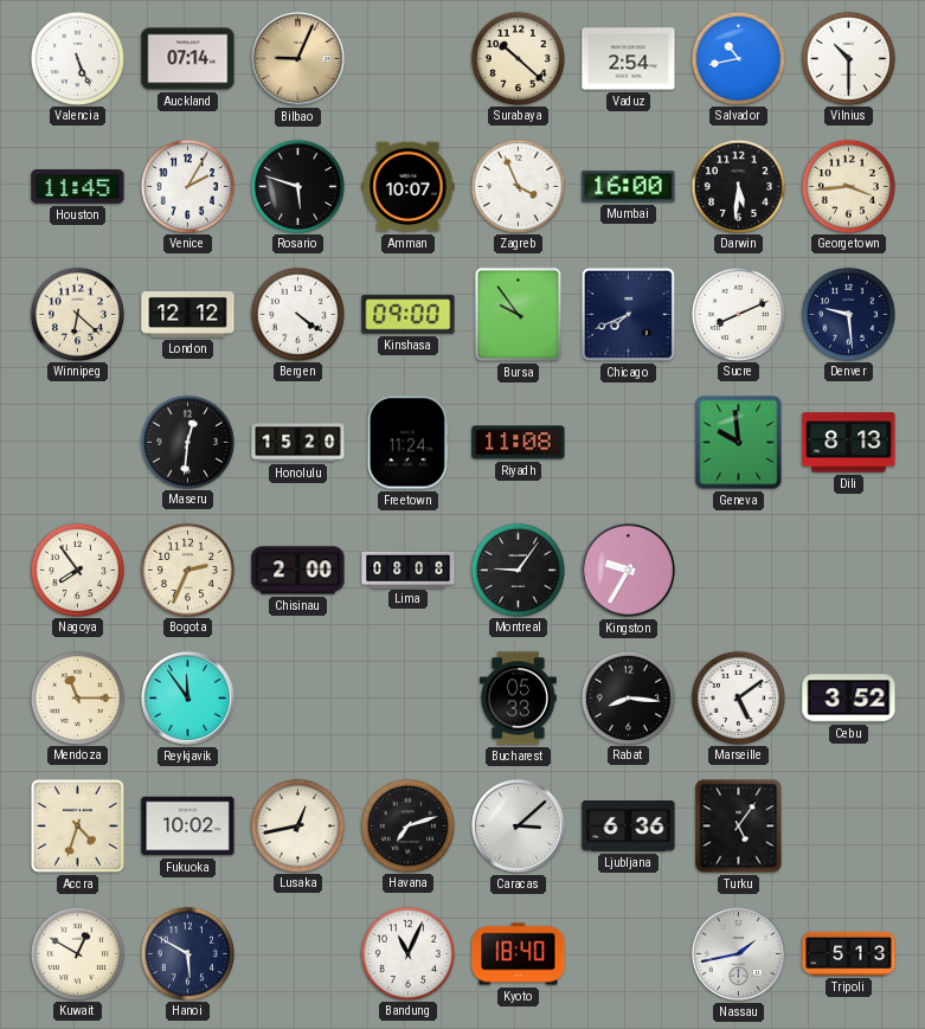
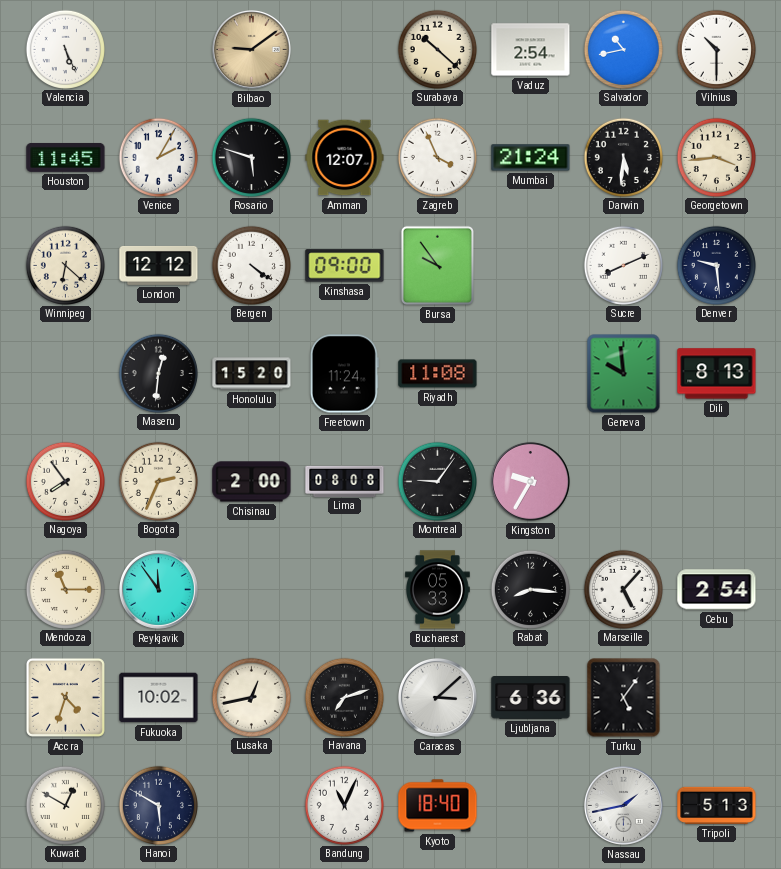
Auckland: 07:14 -> none (188, 59)
Bilbao: 9:04 -> 9:09 (251, 49)
Amman: 10:07 -> 12:07 (345, 158)
Mumbai: 16:00 -> 21:24 (531, 158)
Chicago: 7:41 -> none (628, 314)
Marseille: 5:09 -> 5:07 (623, 589)
Cebu: 3:52 -> 2:54 (717, 590)
